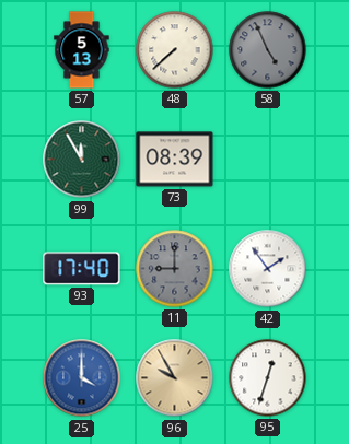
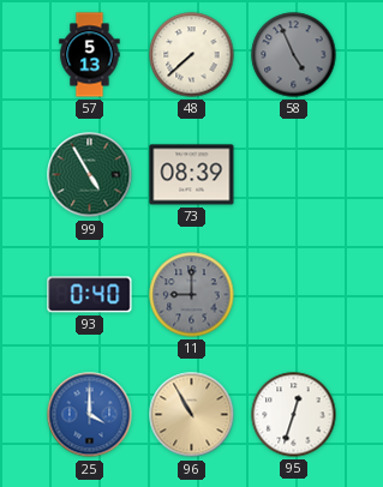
99: 11:55 -> 4:55 (90, 175)
93: 17:40 -> 0:40 (90, 295)
42: 1:54 -> none (268, 269)
96: 9:55 -> 10:55 (192, 415)
